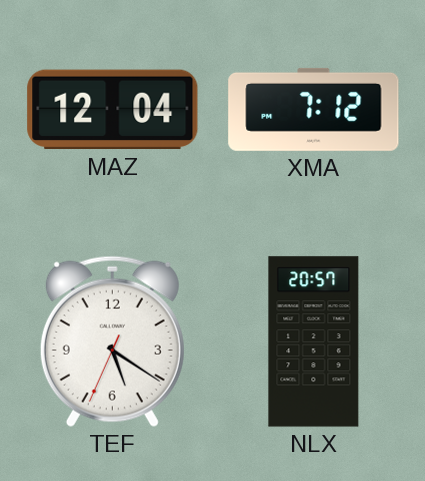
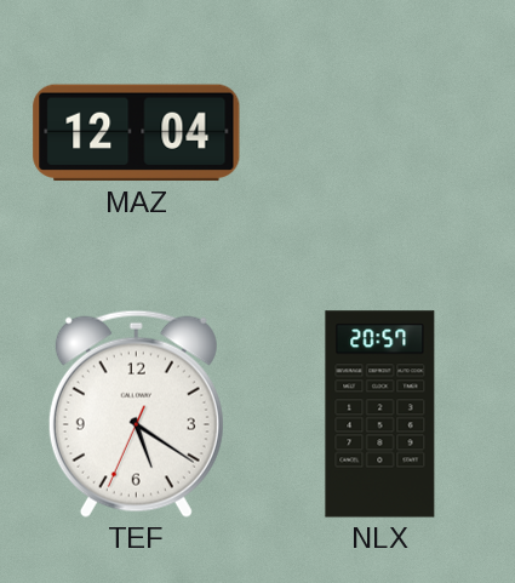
XMA: 7:12 -> none (314, 109)
